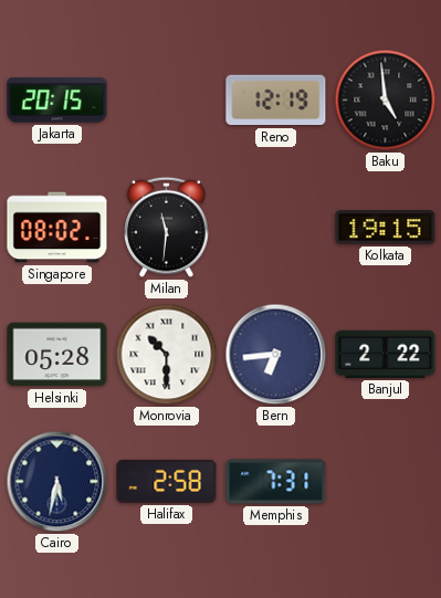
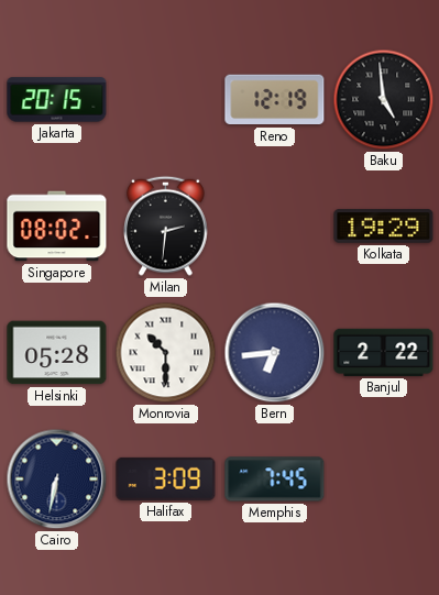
Milan: 11:31 -> 2:31 (166, 225)
Kolkata: 19:15 -> 19:29 (384, 227)
Cairo: 5:32 -> 6:32 (57, 480)
Halifax: 2:58 -> 3:09 (166, 478)
Memphis: 7:31 -> 7:45 (275, 480)
